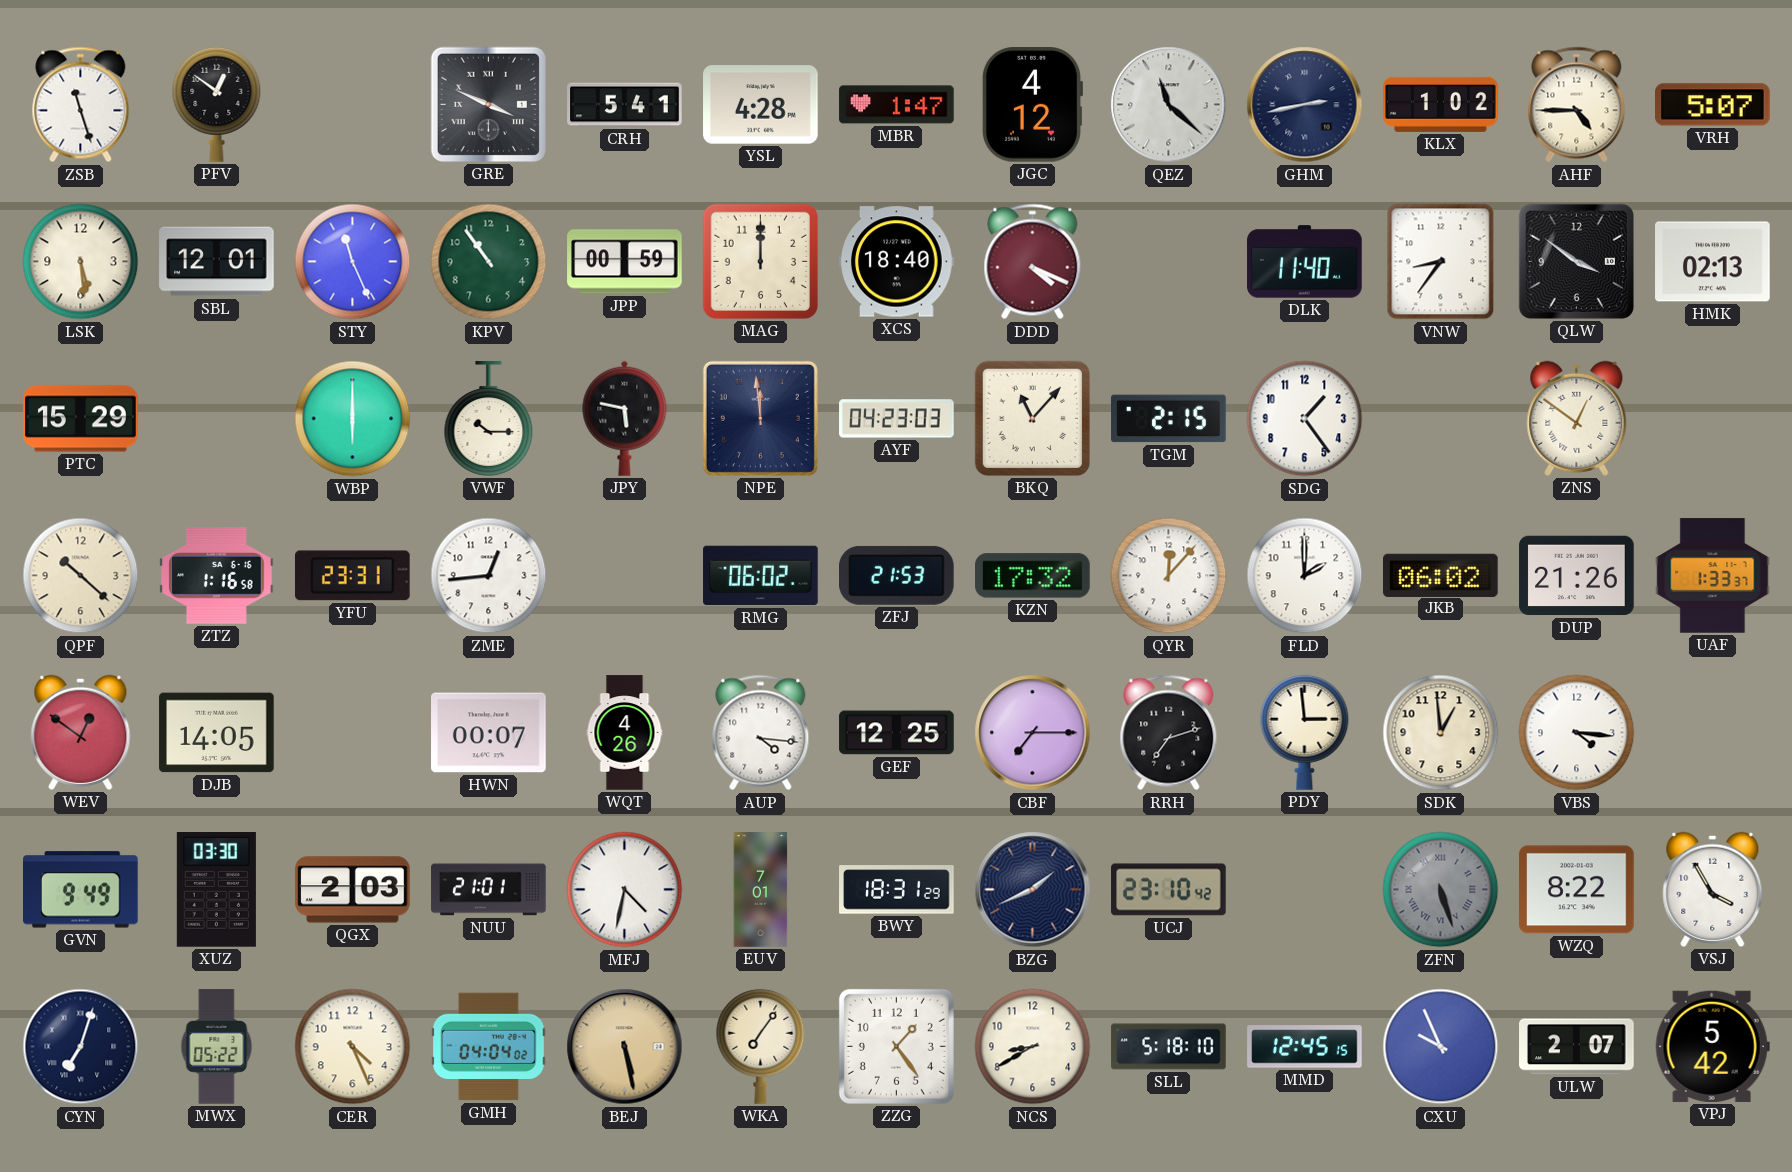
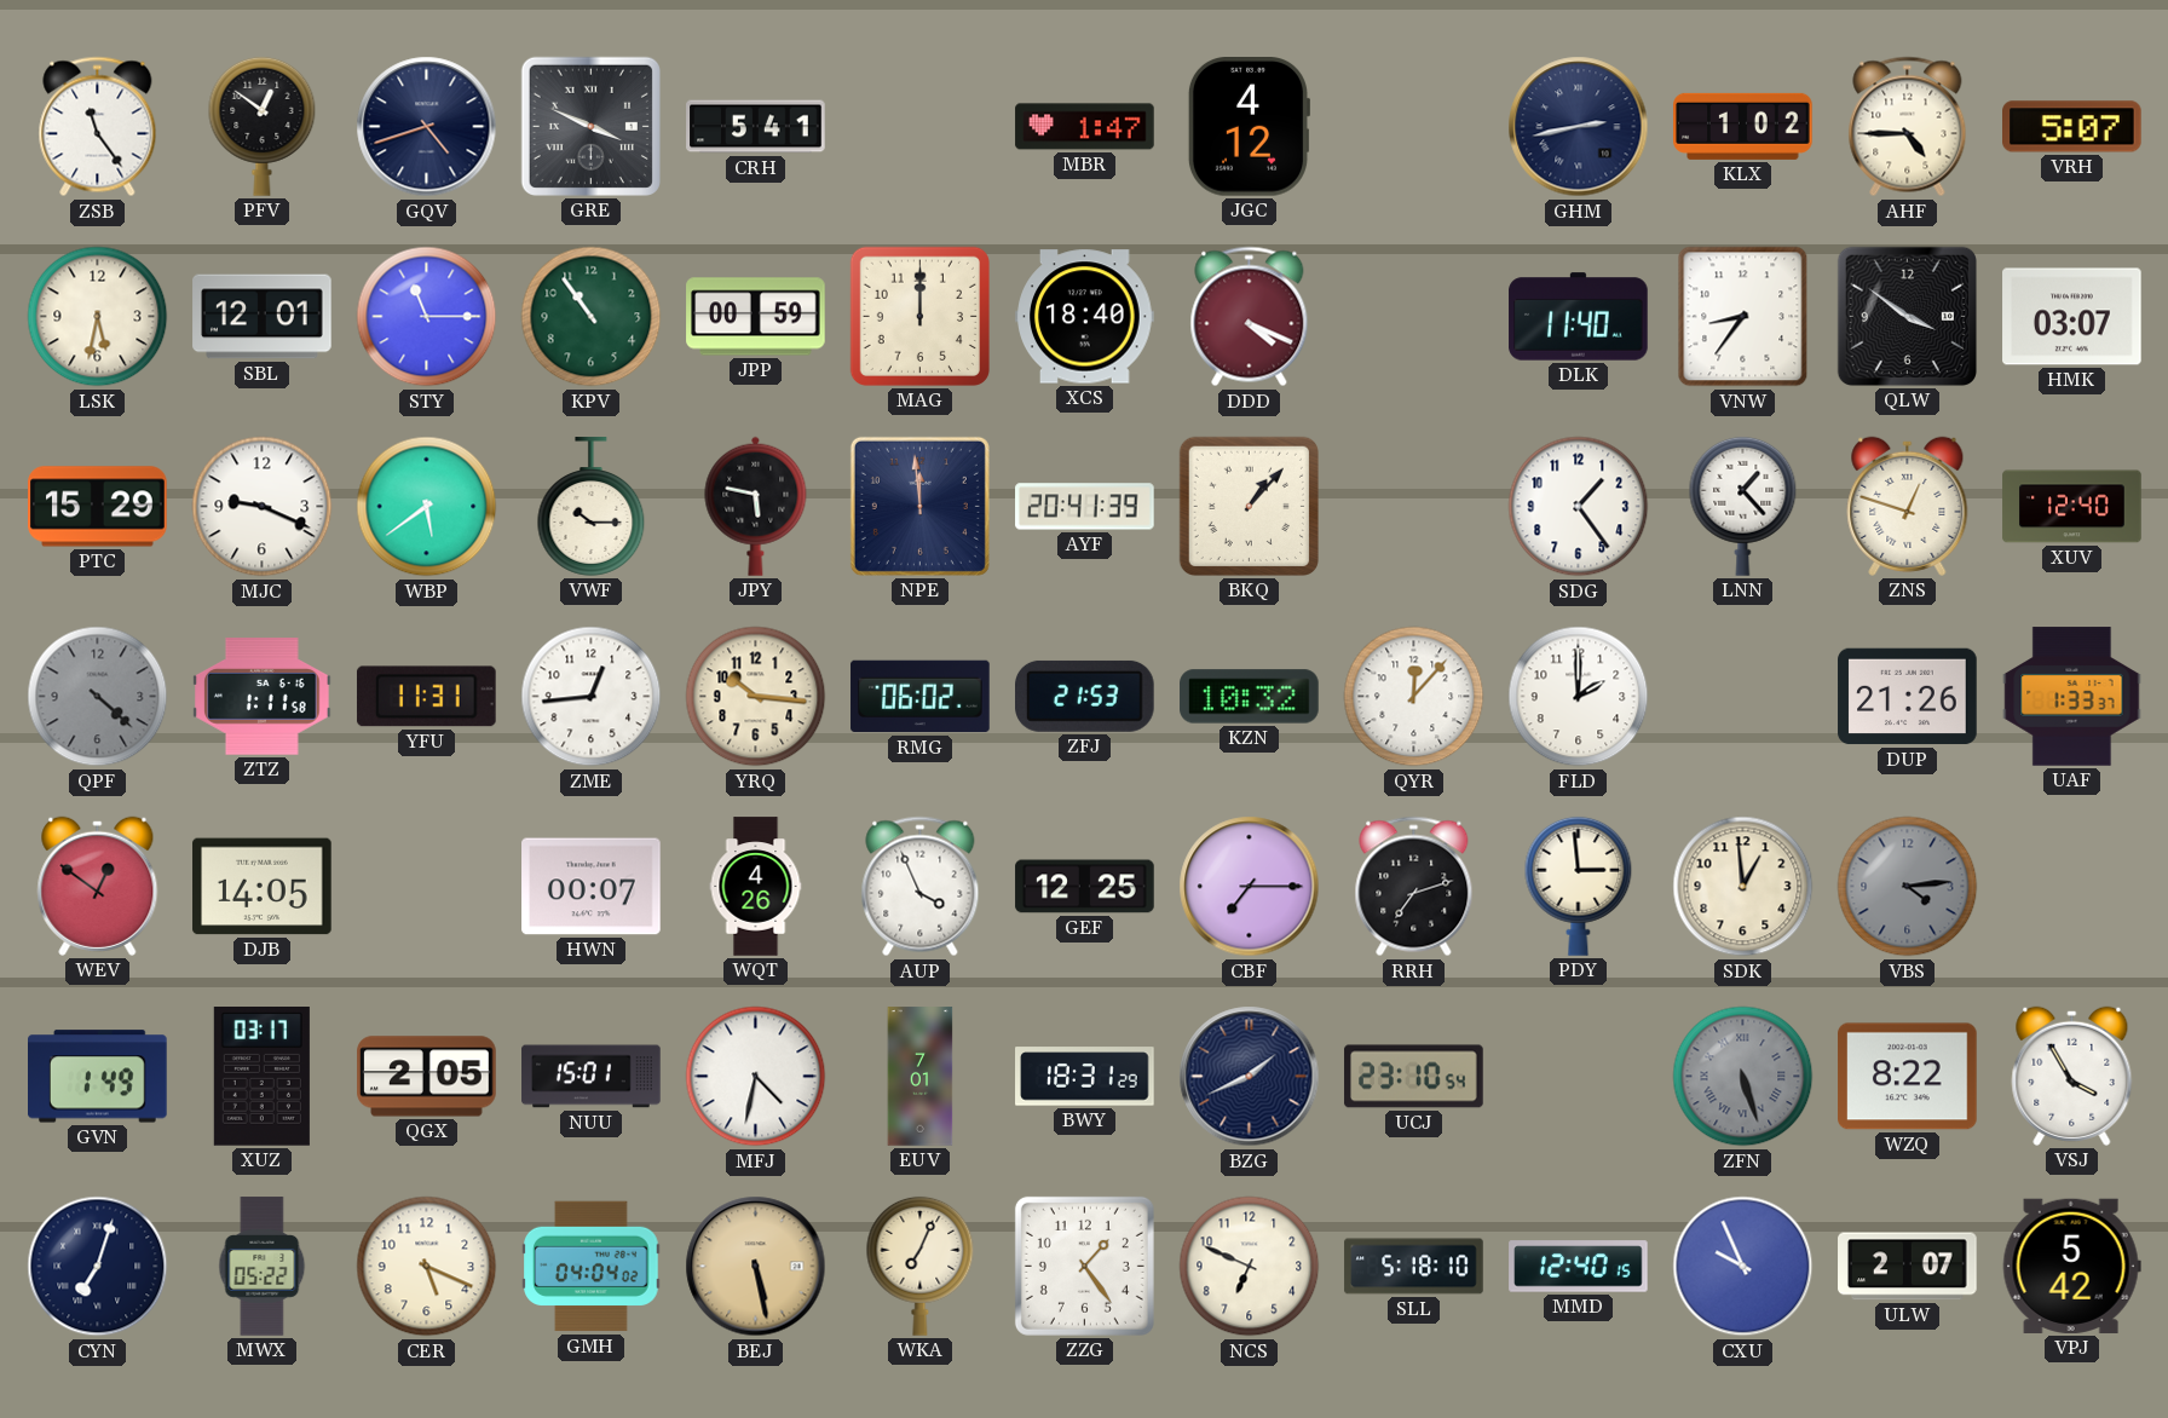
ZSB: 11:27 -> 11:24 (98, 127)
GQV: none -> 4:42 (427, 127)
YSL: 4:28 -> none (761, 105)
QEZ: 11:22 -> none (1169, 105)
LSK: 5:29 -> 5:32 (98, 317)
STY: 11:26 -> 11:15 (427, 317)
HMK: 02:13 -> 03:07 (2072, 317)
MJC: none -> 9:19 (263, 507)
WBP: 6:00 -> 5:39 (427, 507)
AYF: 04:23 -> 20:41 (1085, 507)
BKQ: 11:07 -> 1:07 (1249, 506)
TGM: 2:15 -> none (1169, 419)
LNN: none -> 1:23 (1743, 506)
ZNS: 12:51 -> 12:48 (1908, 506)
XUV: none -> 12:40 (2072, 507)
QPF: 10:22 -> 4:22 (98, 697)
QPF dial: cream -> grey (98, 697)
ZTZ: 1:16 -> 1:11 (263, 697)
YFU: 23:31 -> 11:31 (426, 697)
YRQ: none -> 10:16 (756, 697)
KZN: 17:32 -> 10:32 (1250, 697)
JKB: 06:02 -> none (1441, 575)
AUP: 4:16 -> 3:56 (921, 887)
VBS: 4:16 -> 4:14 (1908, 887)
VBS dial: white -> grey (1908, 887)
GVN: 9:49 -> 1:49 (98, 1077)
XUZ: 03:30 -> 03:17 (261, 1077)
QGX: 2:03 -> 2:05 (427, 1077)
NUU: 21:01 -> 15:01 (592, 1077)
UCJ: 23:10:42 -> 23:10:54 (1414, 1077)
CER: 4:26 -> 5:19 (427, 1267)
WKA: 7:06 -> 7:04 (921, 1266)
NCS: 8:40 -> 6:49 (1250, 1267)
MMD: 12:45 -> 12:40 (1579, 1267)
